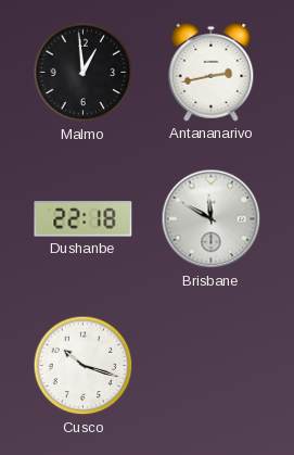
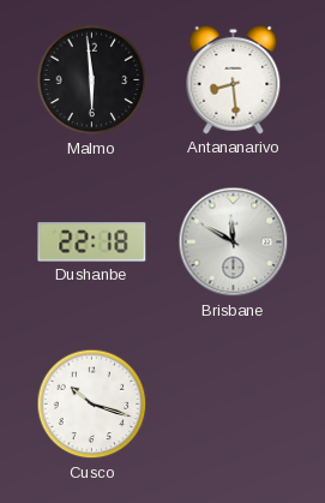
Malmo: 12:59 -> 5:59 (92, 80)
Antananarivo: 2:43 -> 8:29 (234, 79)
